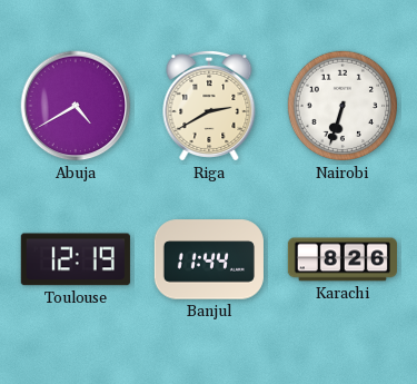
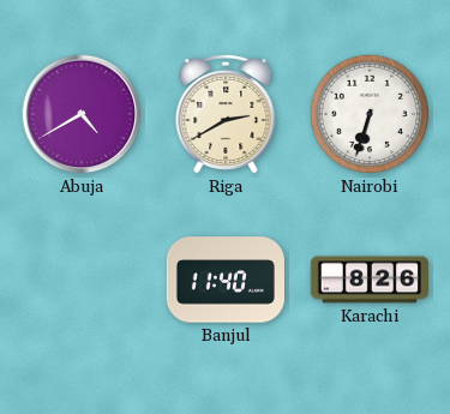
Toulouse: 12:19 -> none (76, 259)
Banjul: 11:44 -> 11:40 (226, 280)
